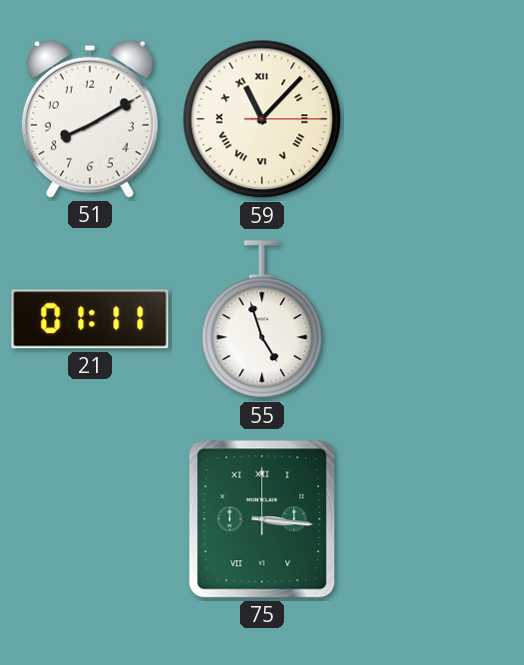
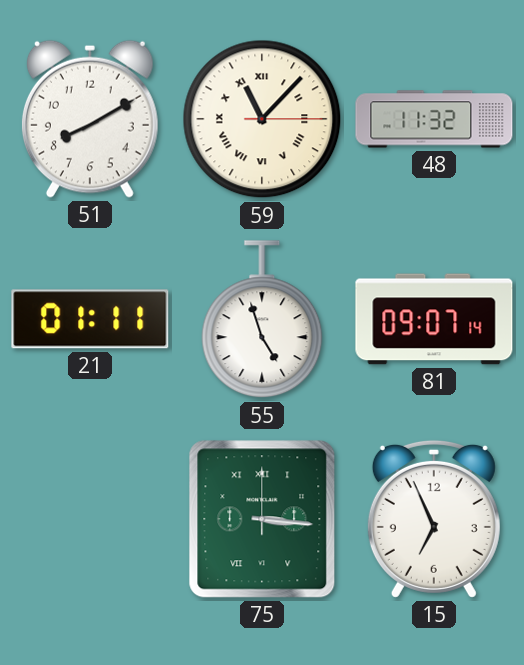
48: none -> 11:32 (434, 119)
81: none -> 09:07 (434, 319)
15: none -> 6:56 (434, 519)
